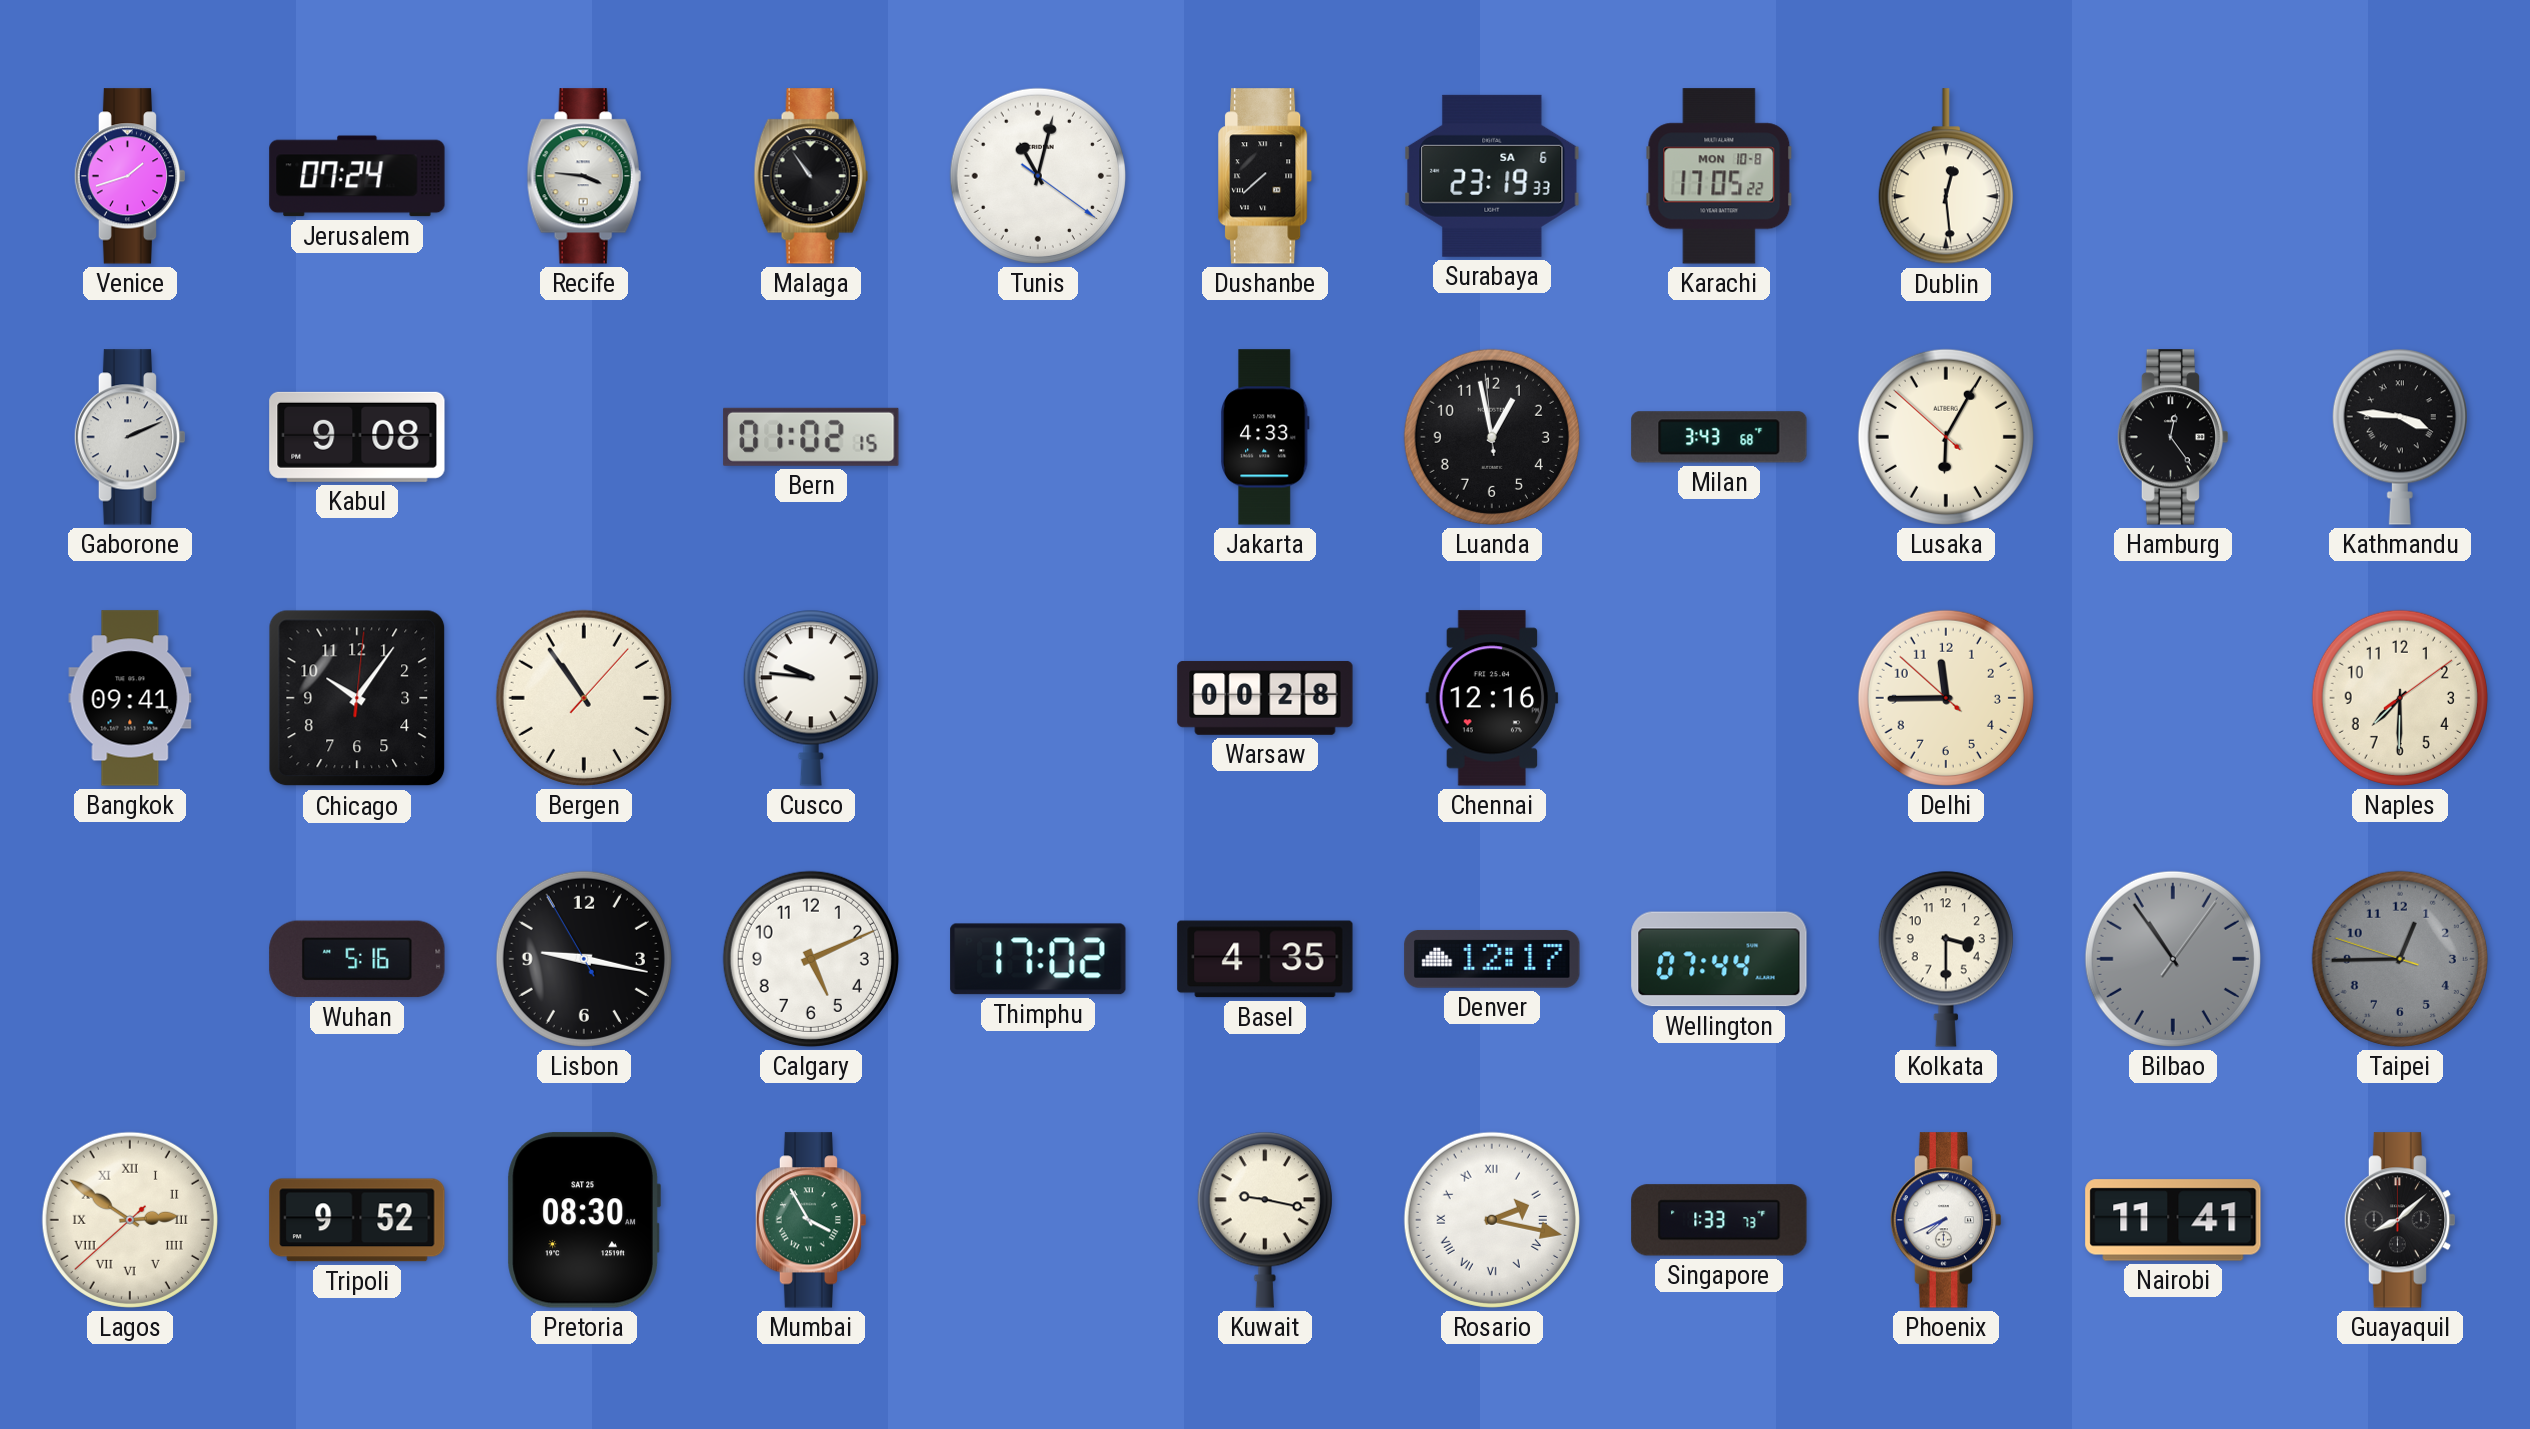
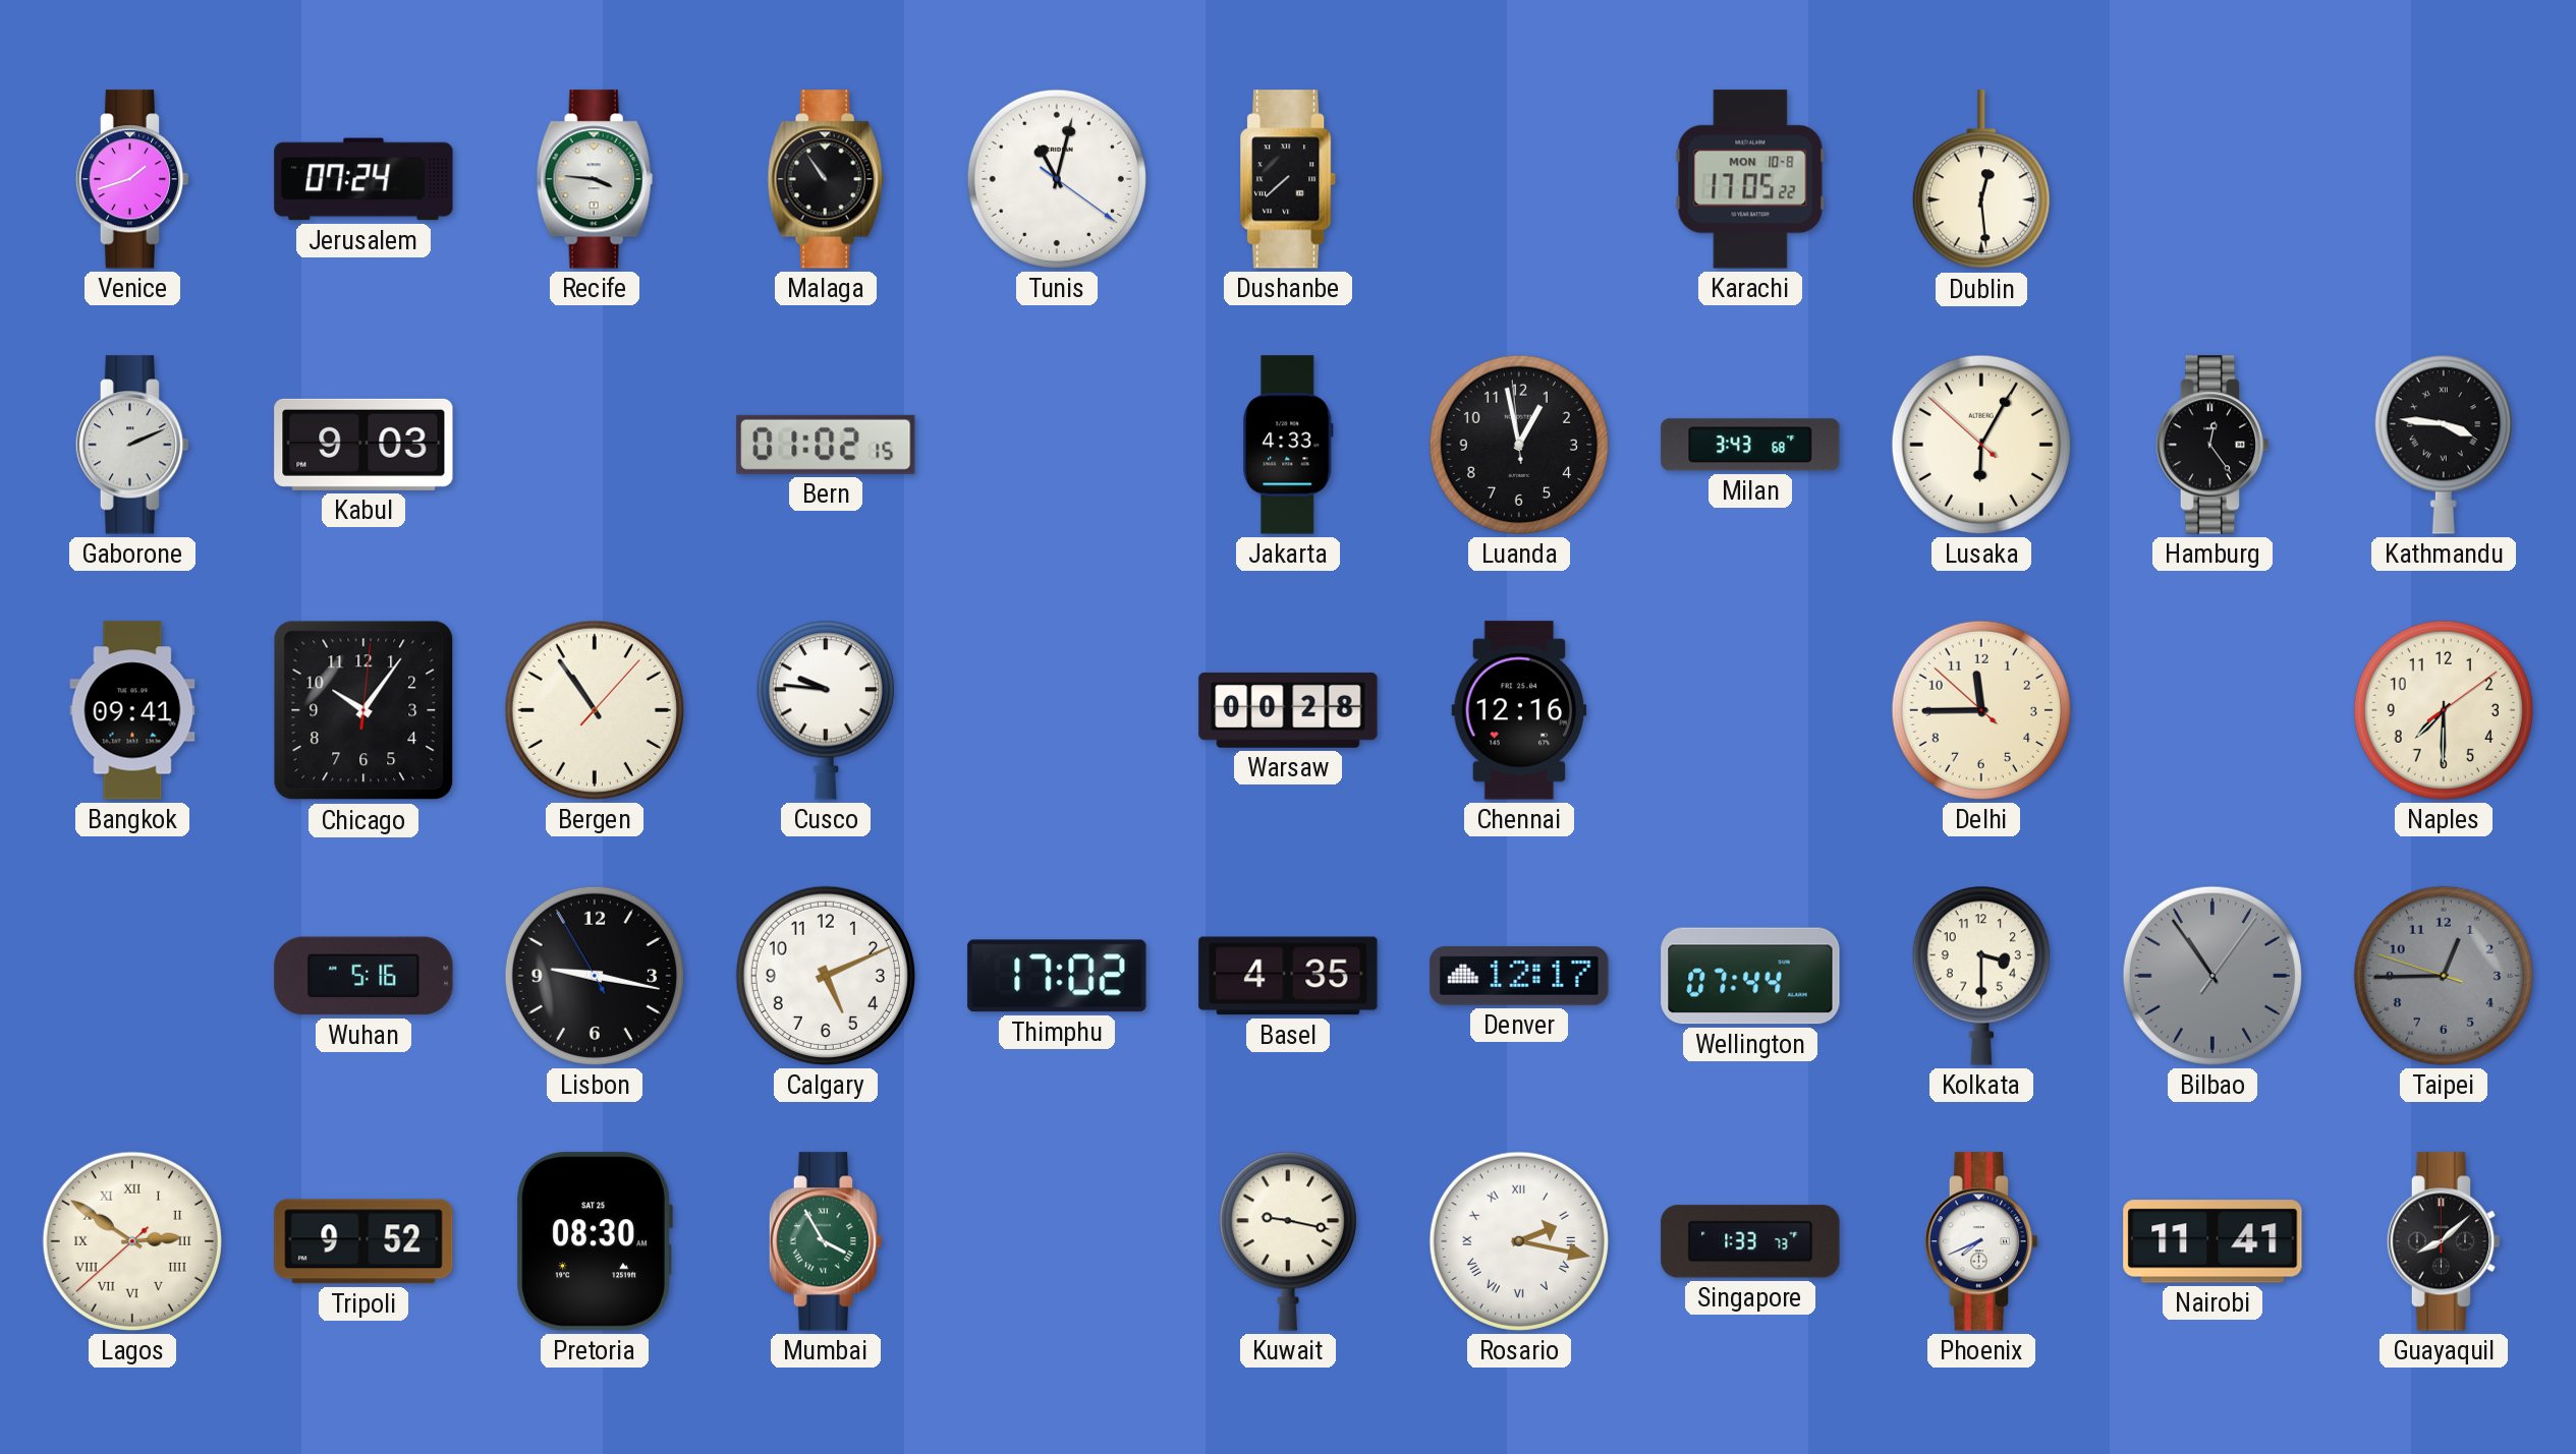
Surabaya: 23:19 -> none (1492, 176)
Kabul: 9:08 -> 9:03 (363, 445)
